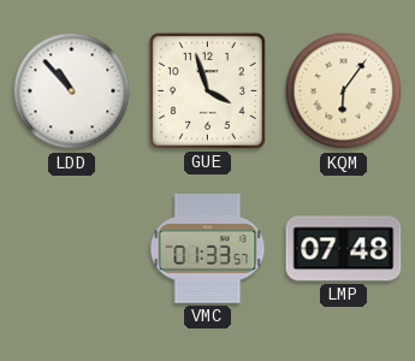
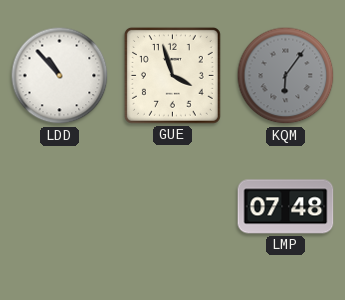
KQM dial: cream -> grey (286, 76)
VMC: 01:33 -> none (208, 248)
